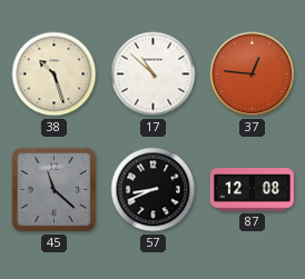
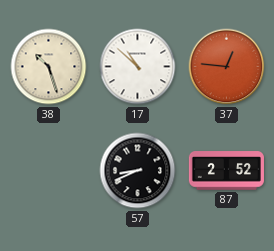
45: 11:22 -> none (53, 189)
87: 12:08 -> 2:52 (226, 171)
